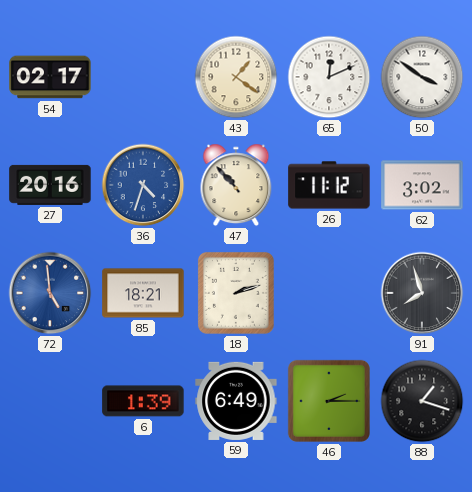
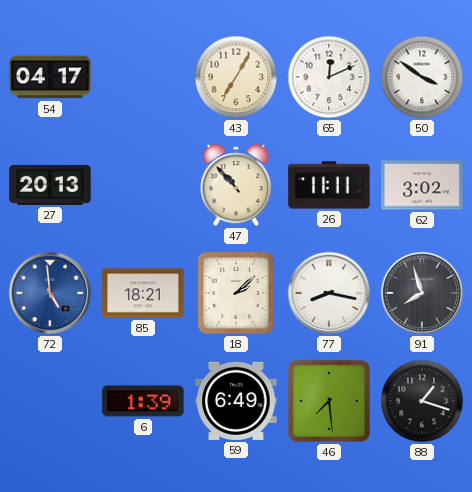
54: 02:17 -> 04:17 (50, 77)
43: 1:21 -> 7:05 (236, 77)
27: 20:16 -> 20:13 (50, 185)
36: 4:33 -> none (143, 185)
26: 11:12 -> 11:11 (329, 185)
18: 2:12 -> 2:08 (236, 293)
77: none -> 8:17 (329, 293)
46: 2:15 -> 7:29 (329, 401)
